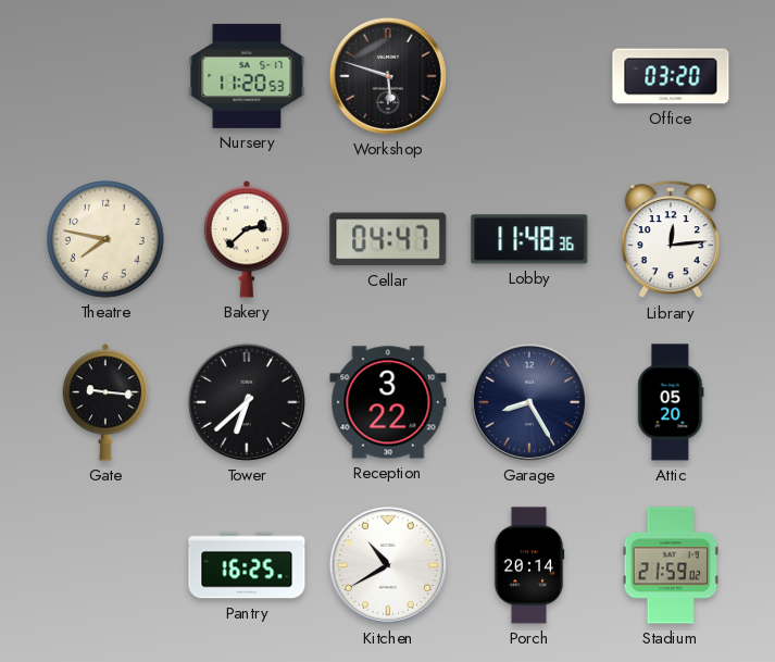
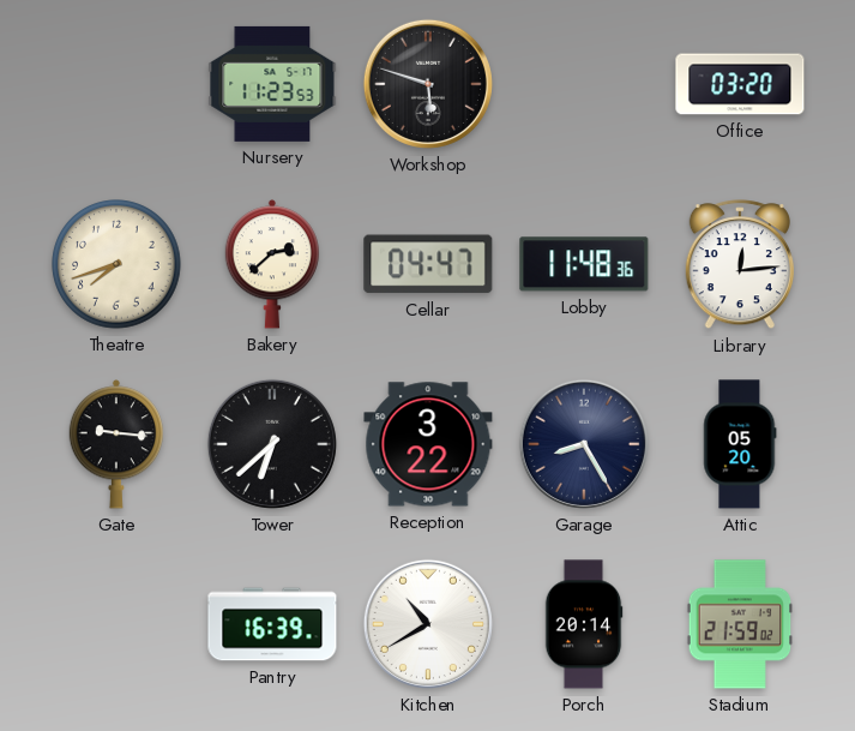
Nursery: 11:20 -> 11:23 (272, 84)
Theatre: 7:47 -> 7:42 (116, 264)
Pantry: 16:25 -> 16:39 (272, 624)
